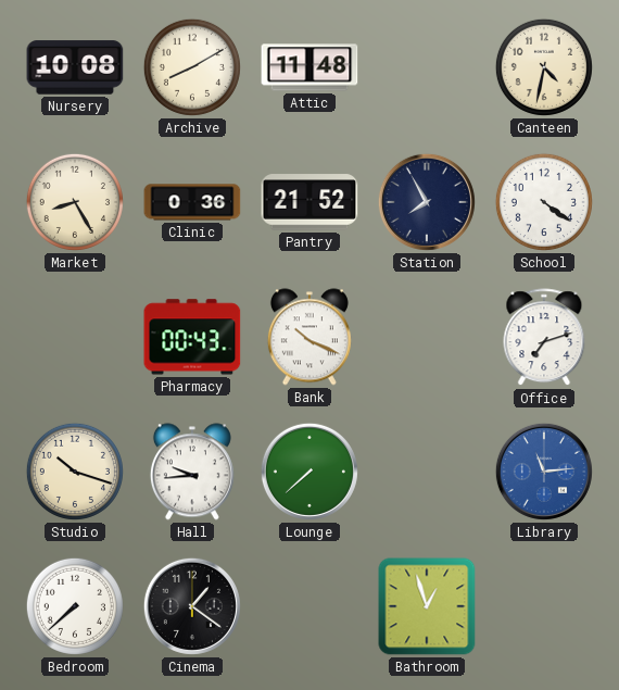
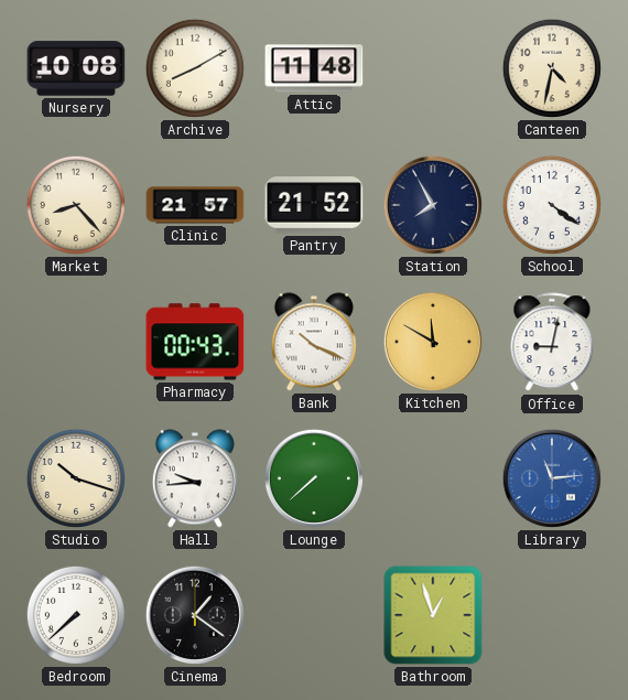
Market: 8:25 -> 8:23 (76, 205)
Clinic: 0:36 -> 21:57 (195, 205)
Kitchen: none -> 11:50 (433, 342)
Office: 7:12 -> 9:02 (552, 343)
